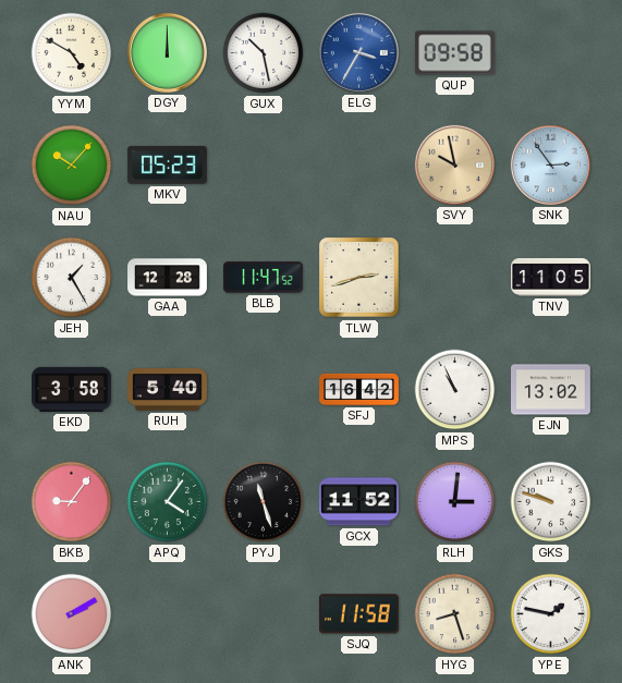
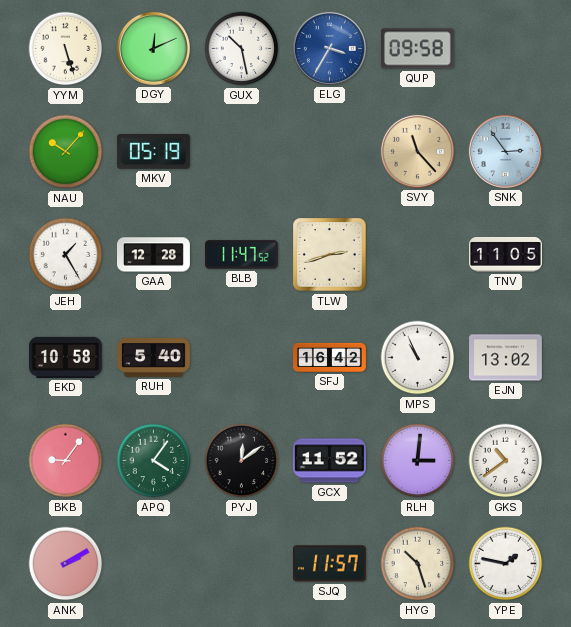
YYM: 4:50 -> 5:27 (66, 49)
DGY: 12:00 -> 12:11 (153, 48)
MKV: 05:23 -> 05:19 (153, 152)
SVY: 9:58 -> 11:23 (417, 151)
EKD: 3:58 -> 10:58 (66, 357)
PYJ: 11:27 -> 12:09 (242, 461)
GKS: 9:48 -> 10:39 (506, 461)
SJQ: 11:58 -> 11:57 (329, 564)
HYG: 8:27 -> 10:27 (418, 564)
